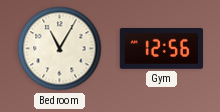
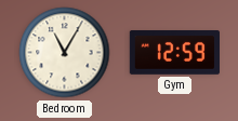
Gym: 12:56 -> 12:59 (175, 53)
